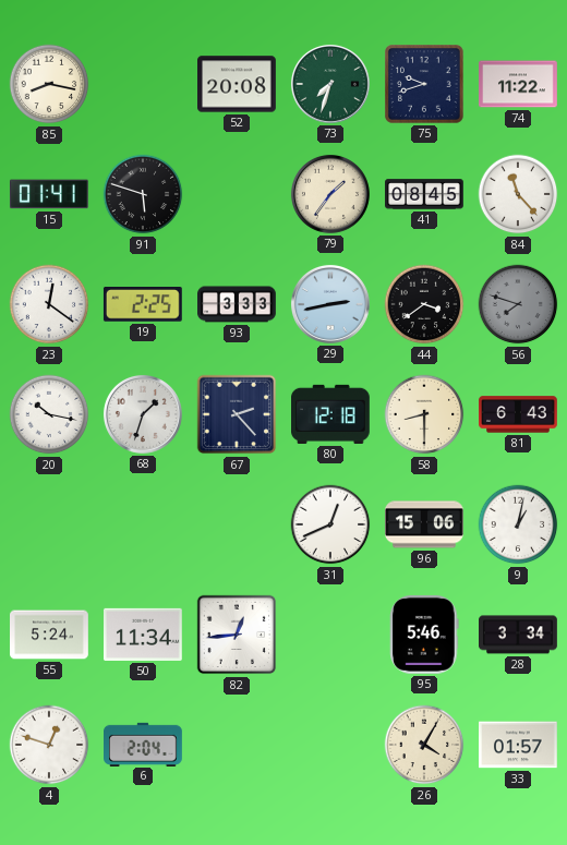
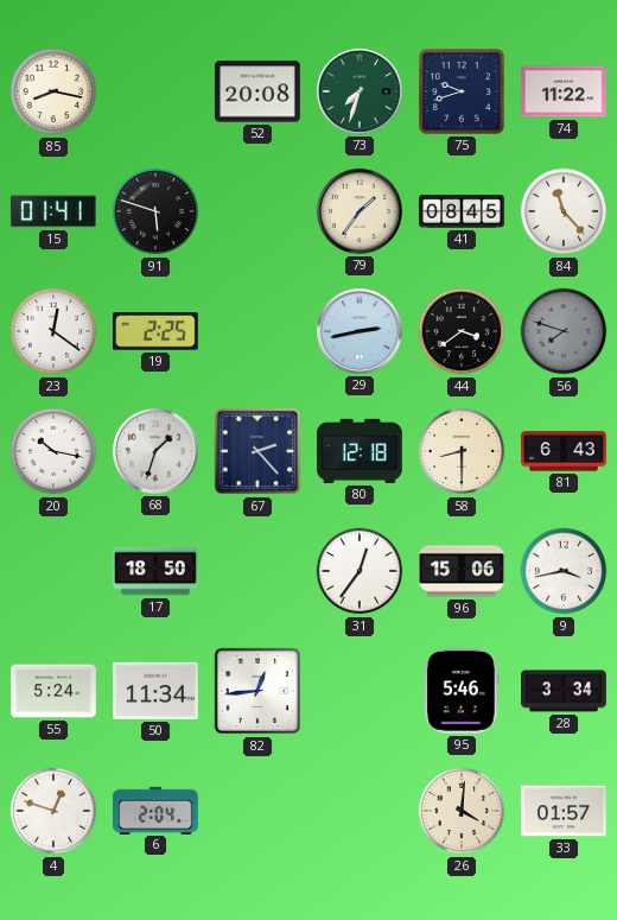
93: 3:33 -> none (238, 304)
17: none -> 18:50 (157, 571)
31: 12:41 -> 12:36 (360, 571)
9: 1:02 -> 3:43 (564, 571)
26: 4:05 -> 4:01 (462, 811)
